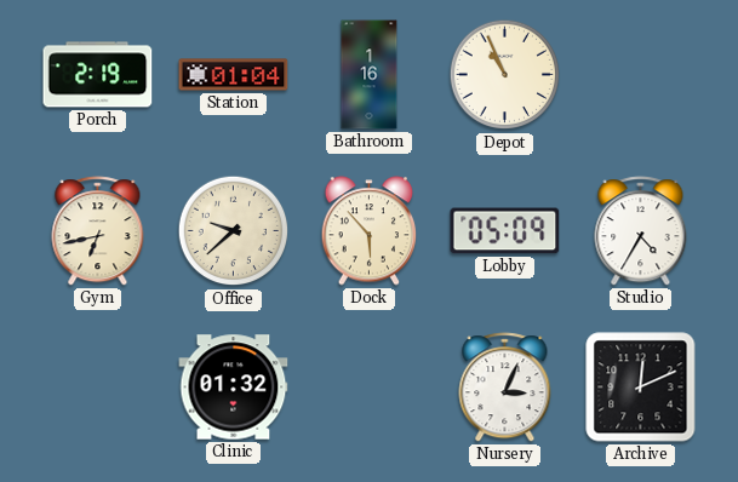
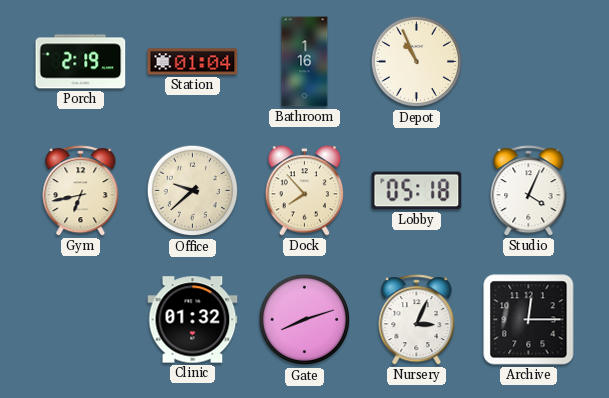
Dock: 5:53 -> 7:53 (305, 191)
Lobby: 05:09 -> 05:18 (417, 191)
Studio: 4:35 -> 4:04 (529, 191)
Gate: none -> 8:12 (305, 320)
Archive: 12:11 -> 12:15 (529, 320)
